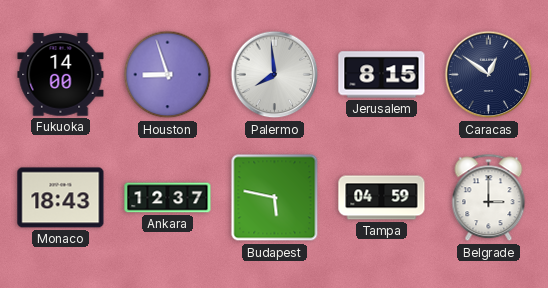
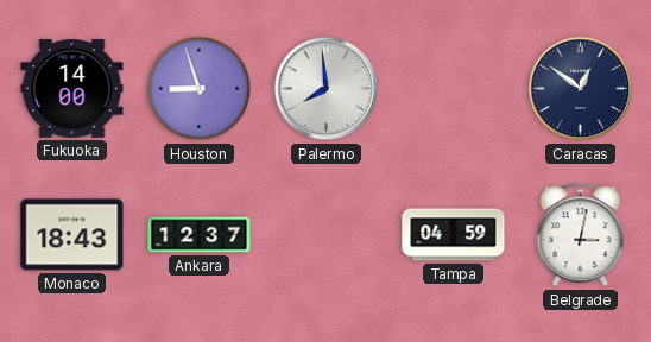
Jerusalem: 8:15 -> none (382, 75)
Budapest: 5:47 -> none (275, 198)
Belgrade: 3:00 -> 3:02 (581, 235)
